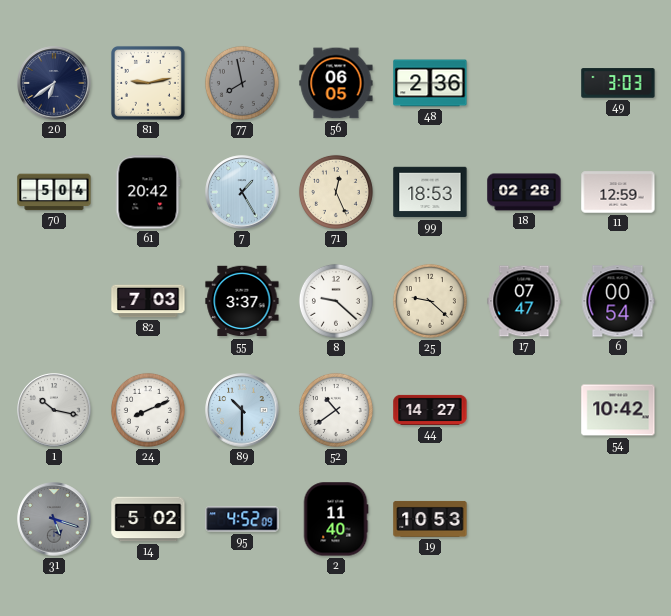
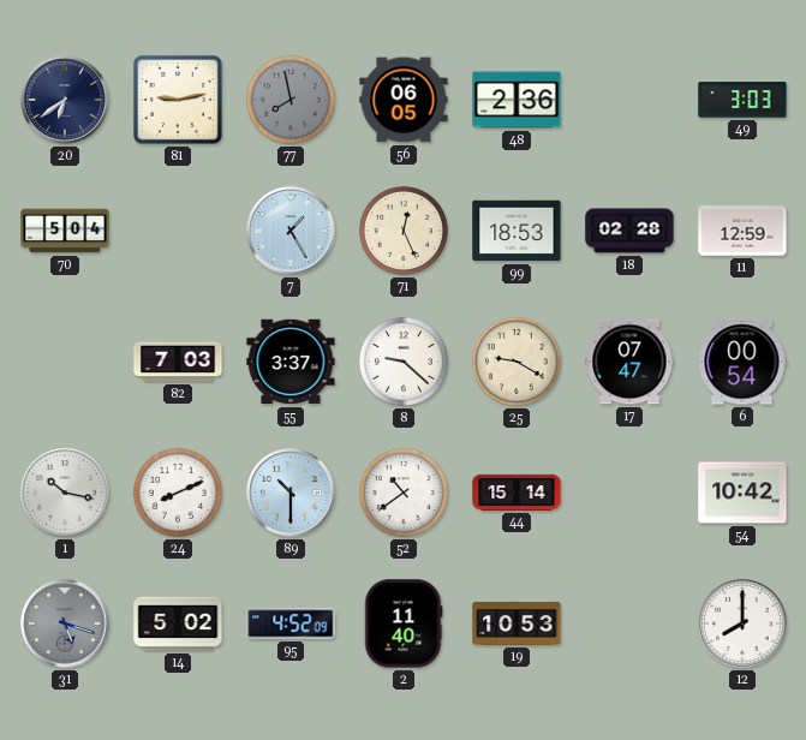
61: 20:42 -> none (148, 192)
25: 9:22 -> 9:20 (517, 362)
44: 14:27 -> 15:14 (517, 493)
12: none -> 8:00 (742, 623)
